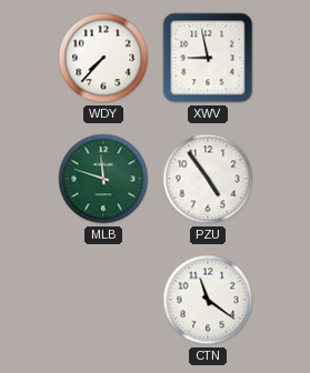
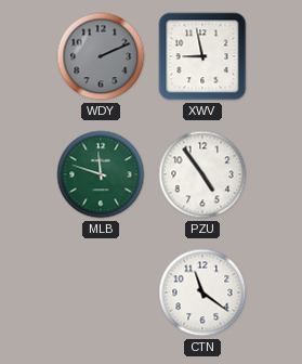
WDY: 7:37 -> 2:11 (101, 56)
WDY dial: white -> grey (101, 56)
